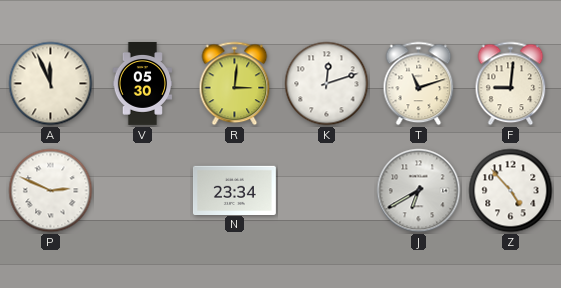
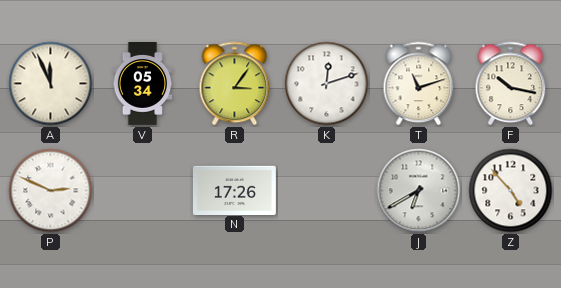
V: 05:30 -> 05:34 (143, 84)
R: 3:01 -> 3:06 (235, 84)
F: 9:01 -> 10:17 (511, 84)
N: 23:34 -> 17:26 (234, 190)
